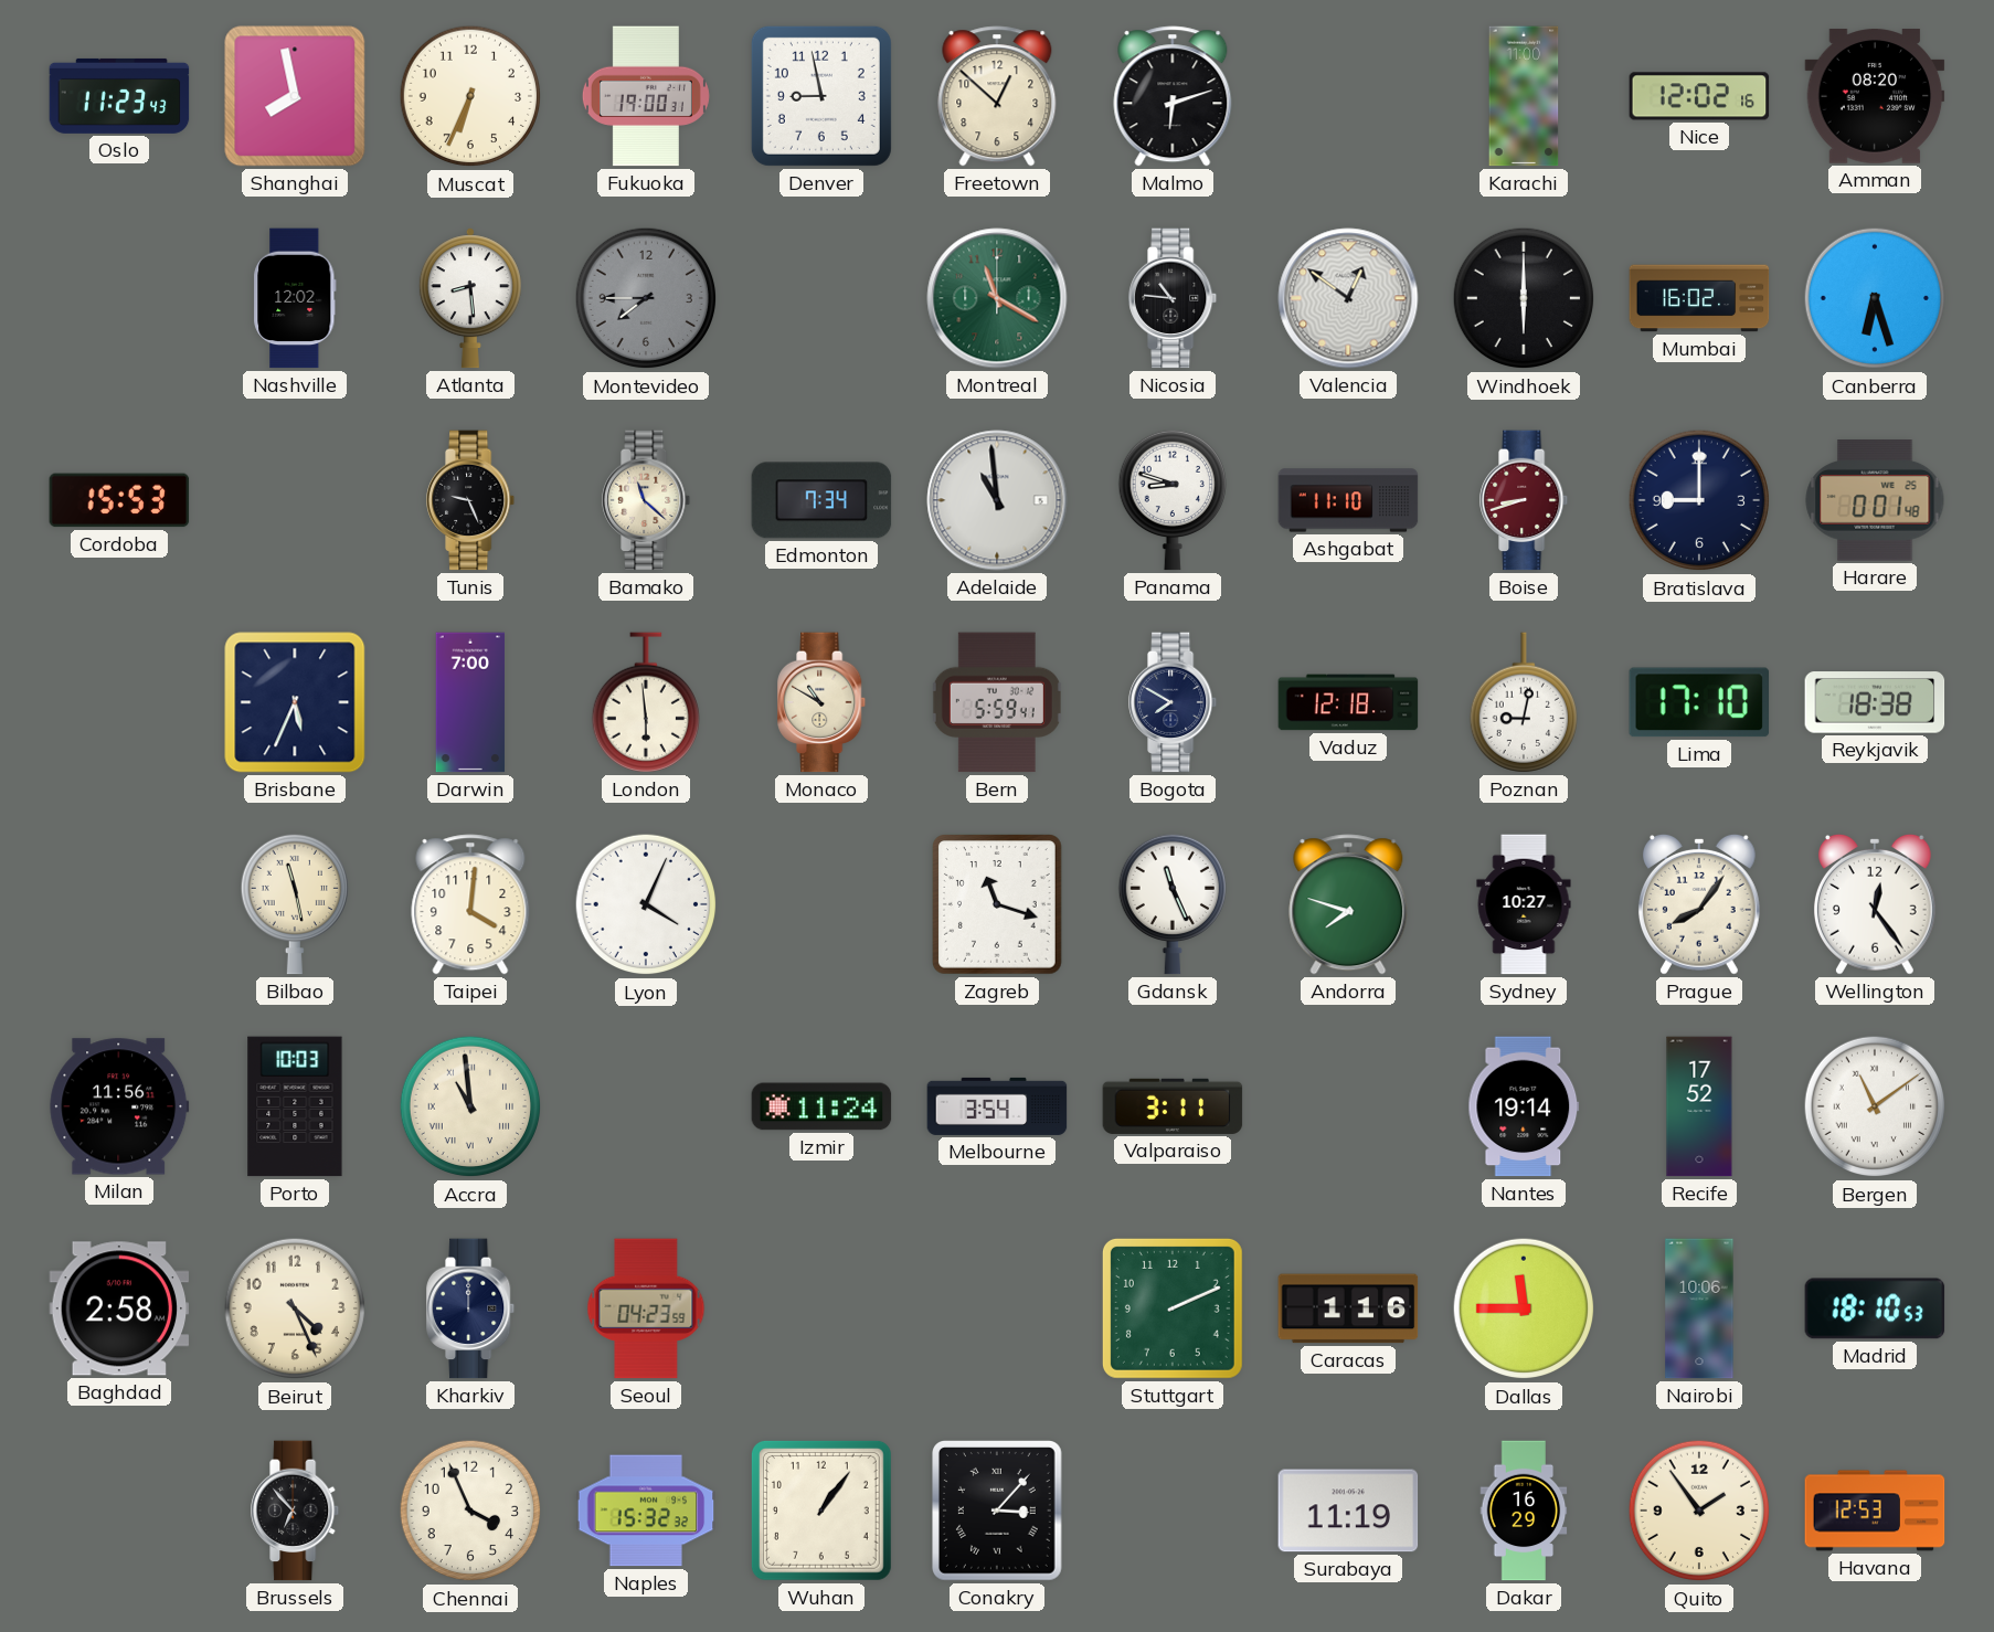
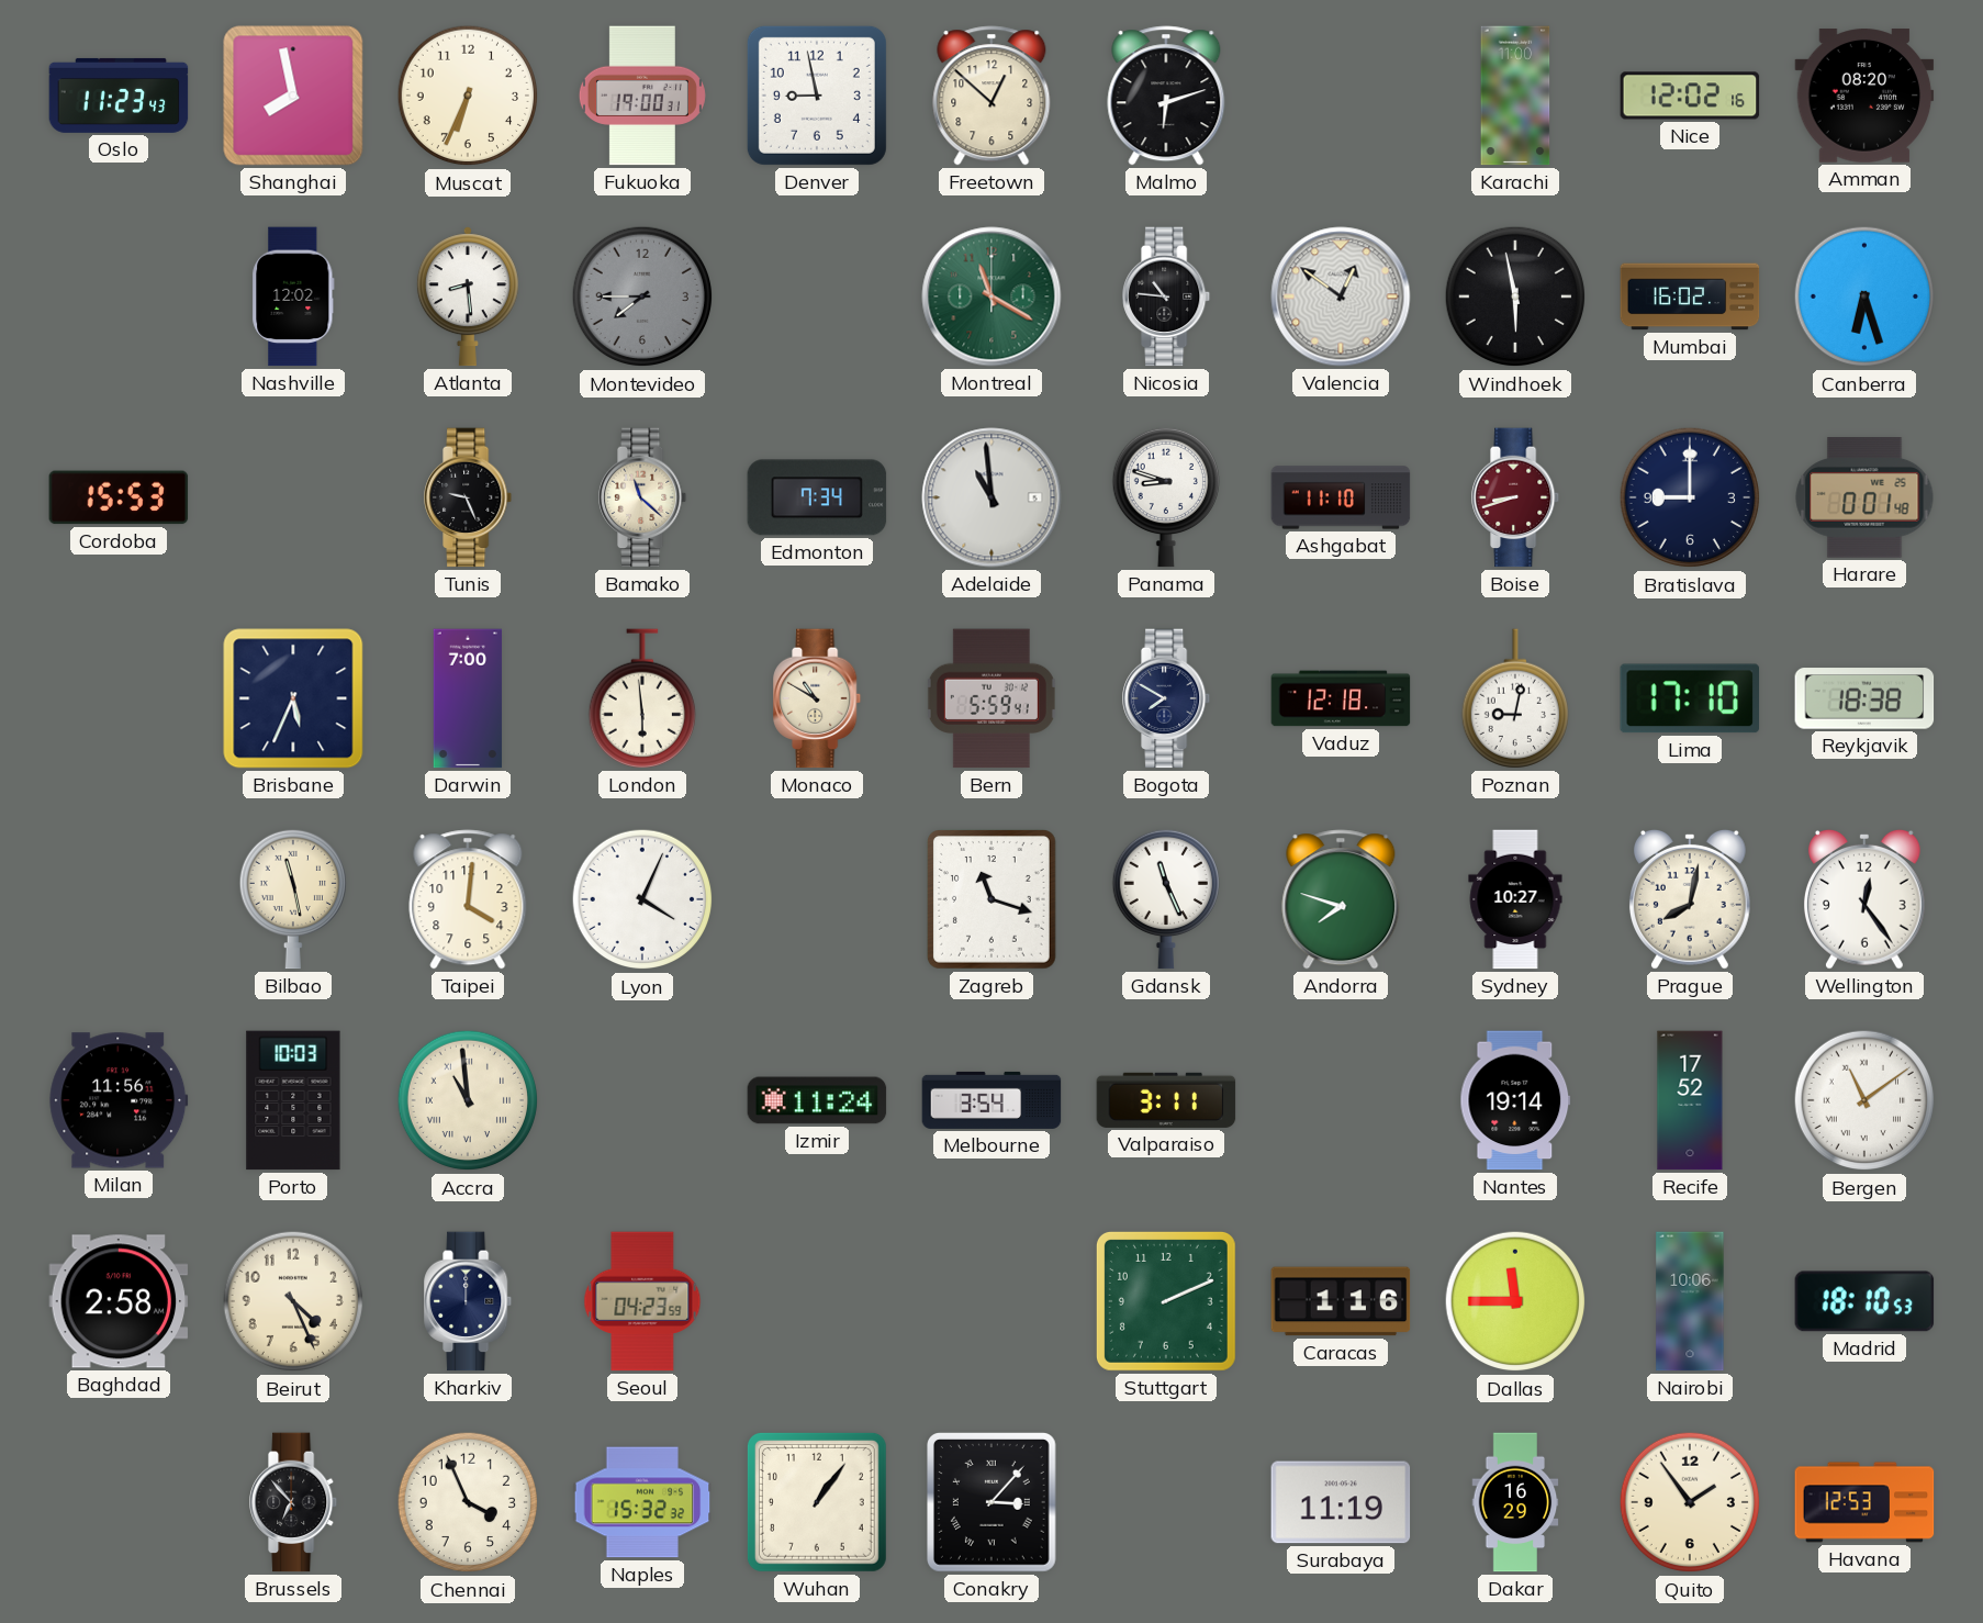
Windhoek: 6:00 -> 5:58 (1515, 296)
Prague: 8:06 -> 8:02 (1690, 899)
